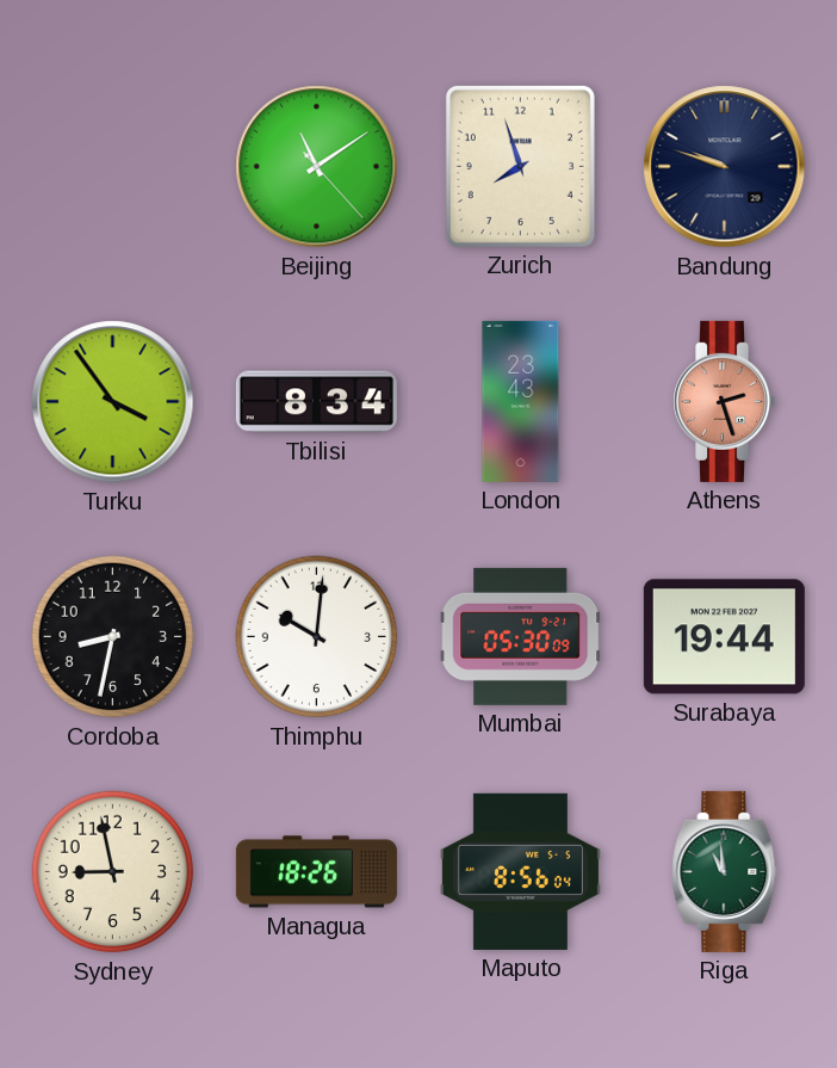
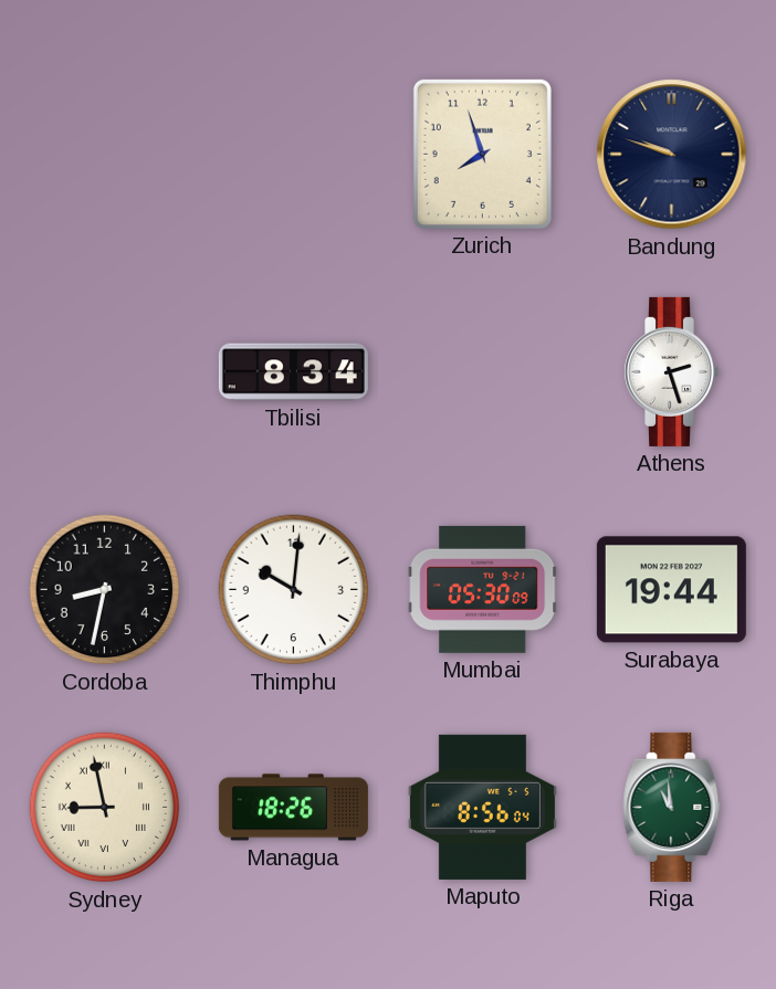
Beijing: 11:09 -> none (317, 167)
Turku: 3:54 -> none (113, 402)
London: 23:43 -> none (521, 401)
Athens dial: salmon -> white (672, 371)
Sydney numerals: Arabic -> Roman (105, 808)
